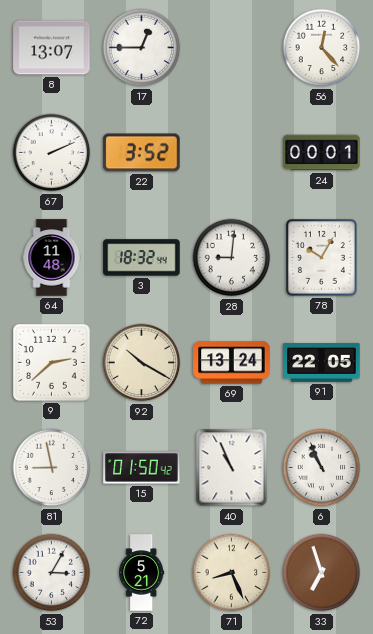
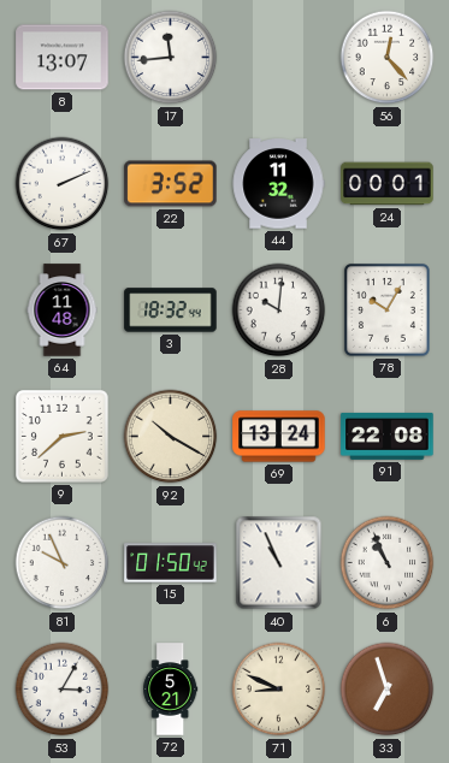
17: 12:45 -> 11:44 (171, 58)
44: none -> 11:32 (278, 184)
28: 9:01 -> 10:01 (279, 310)
91: 22:05 -> 22:08 (388, 436)
81: 8:58 -> 9:56 (63, 563)
71: 8:26 -> 8:49 (279, 690)
